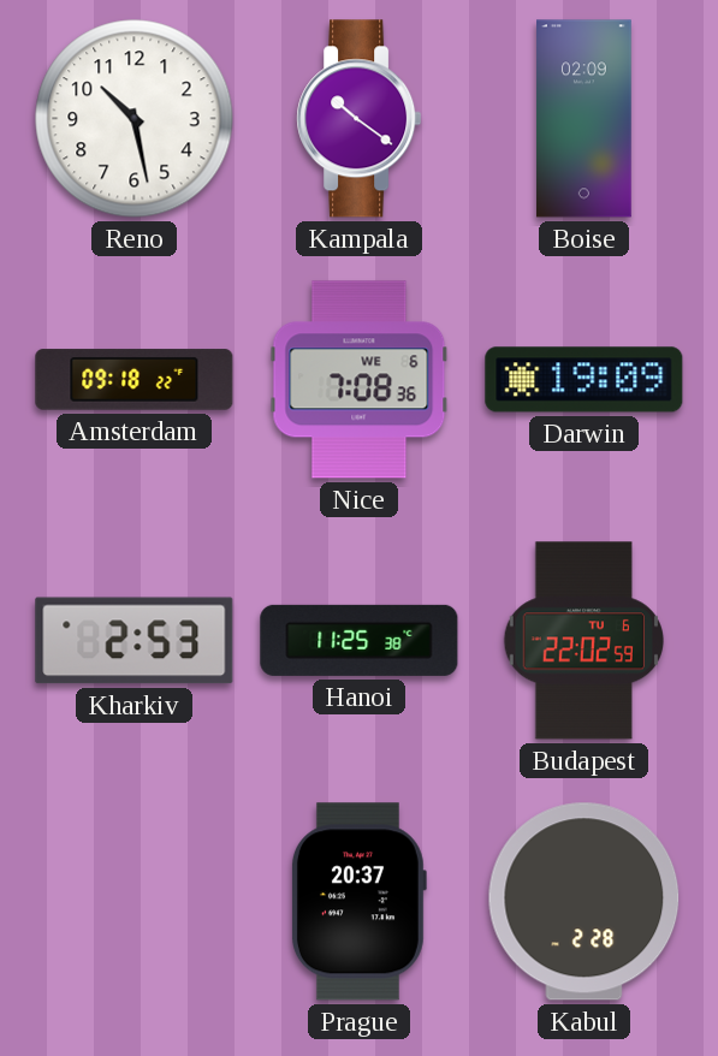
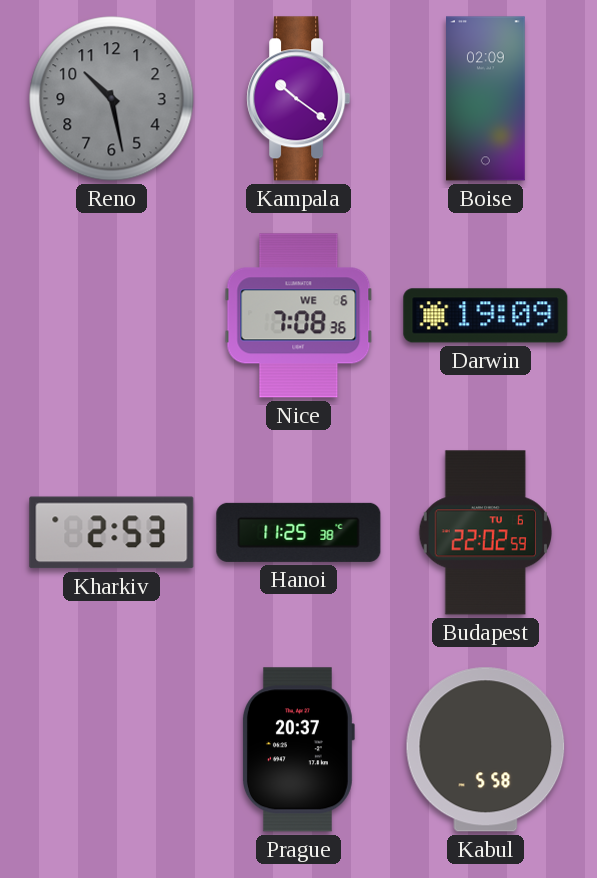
Reno dial: white -> grey (112, 99)
Amsterdam: 09:18 -> none (135, 380)
Kabul: 2:28 -> 5:58 (486, 750)
